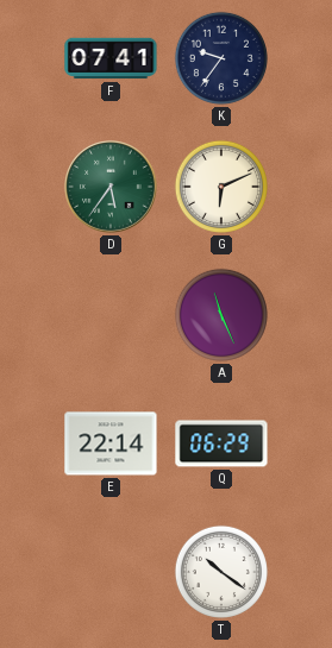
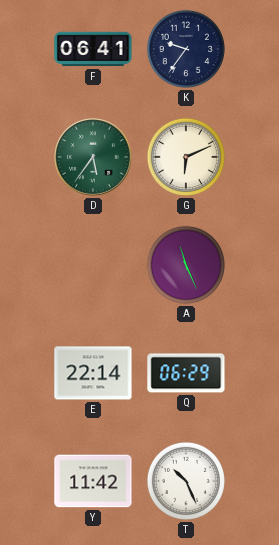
F: 07:41 -> 06:41 (93, 49)
Y: none -> 11:42 (93, 481)
T: 10:21 -> 10:26 (186, 481)
